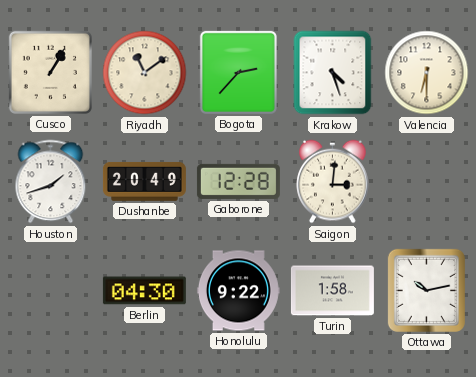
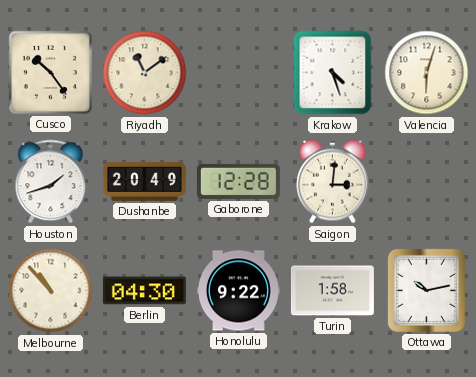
Cusco: 1:05 -> 10:24 (50, 72)
Bogota: 2:37 -> none (238, 72)
Valencia: 6:30 -> 6:03 (427, 73)
Melbourne: none -> 10:53 (51, 291)
